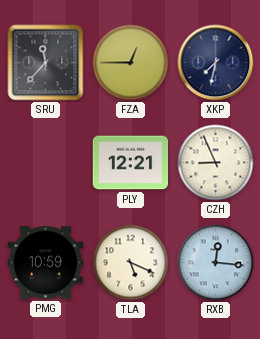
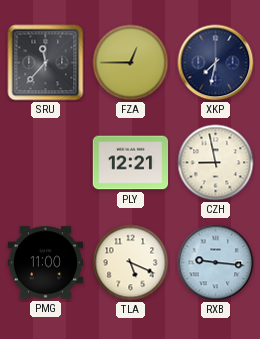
CZH: 8:56 -> 8:58 (216, 163)
PMG: 10:59 -> 11:00 (46, 263)
RXB: 12:16 -> 9:16 (216, 263)
